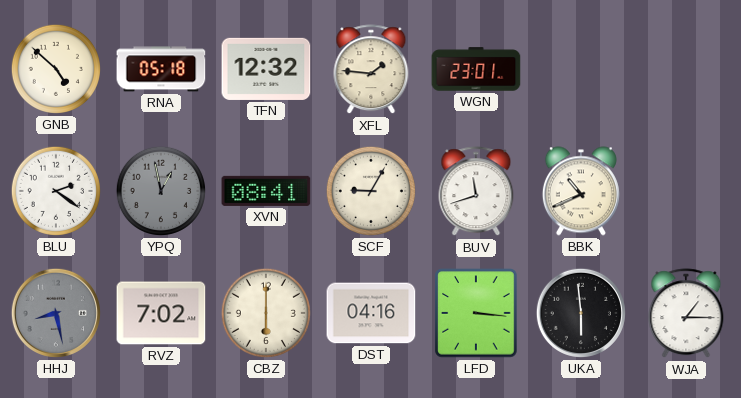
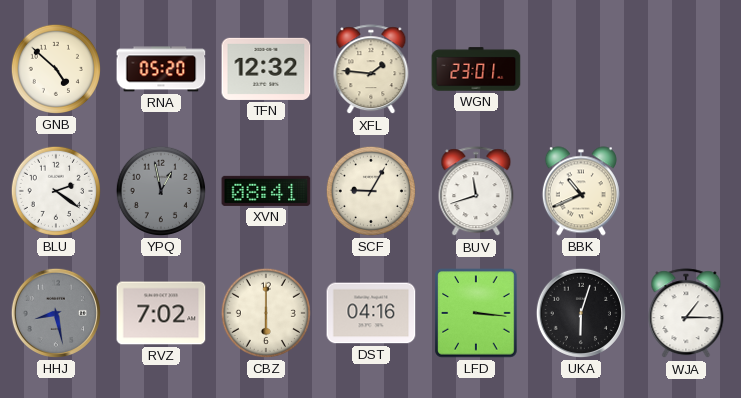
RNA: 05:18 -> 05:20 (161, 69)
UKA: 5:59 -> 6:03 (581, 313)
